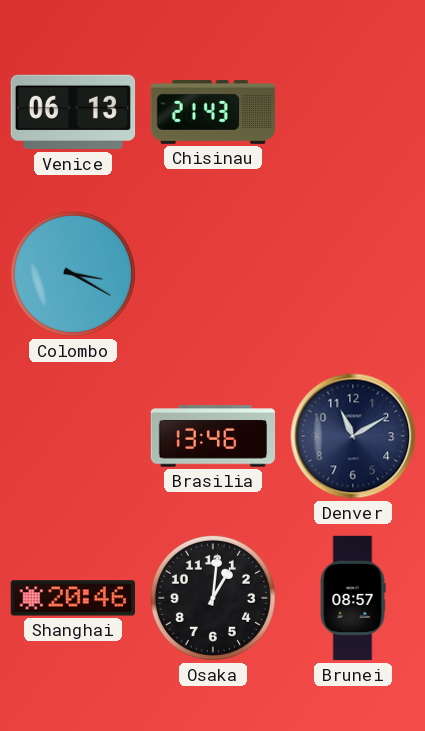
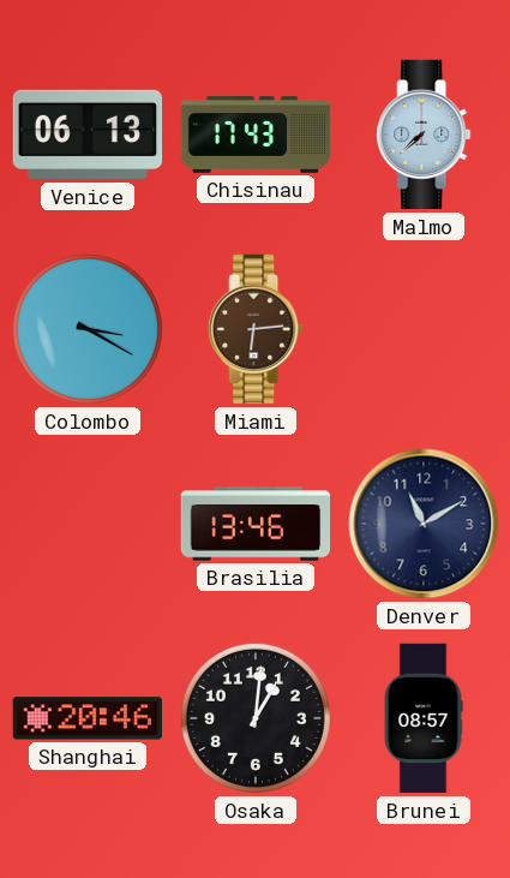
Chisinau: 21:43 -> 17:43 (256, 135)
Malmo: none -> 7:38 (424, 135)
Miami: none -> 6:14 (256, 329)
